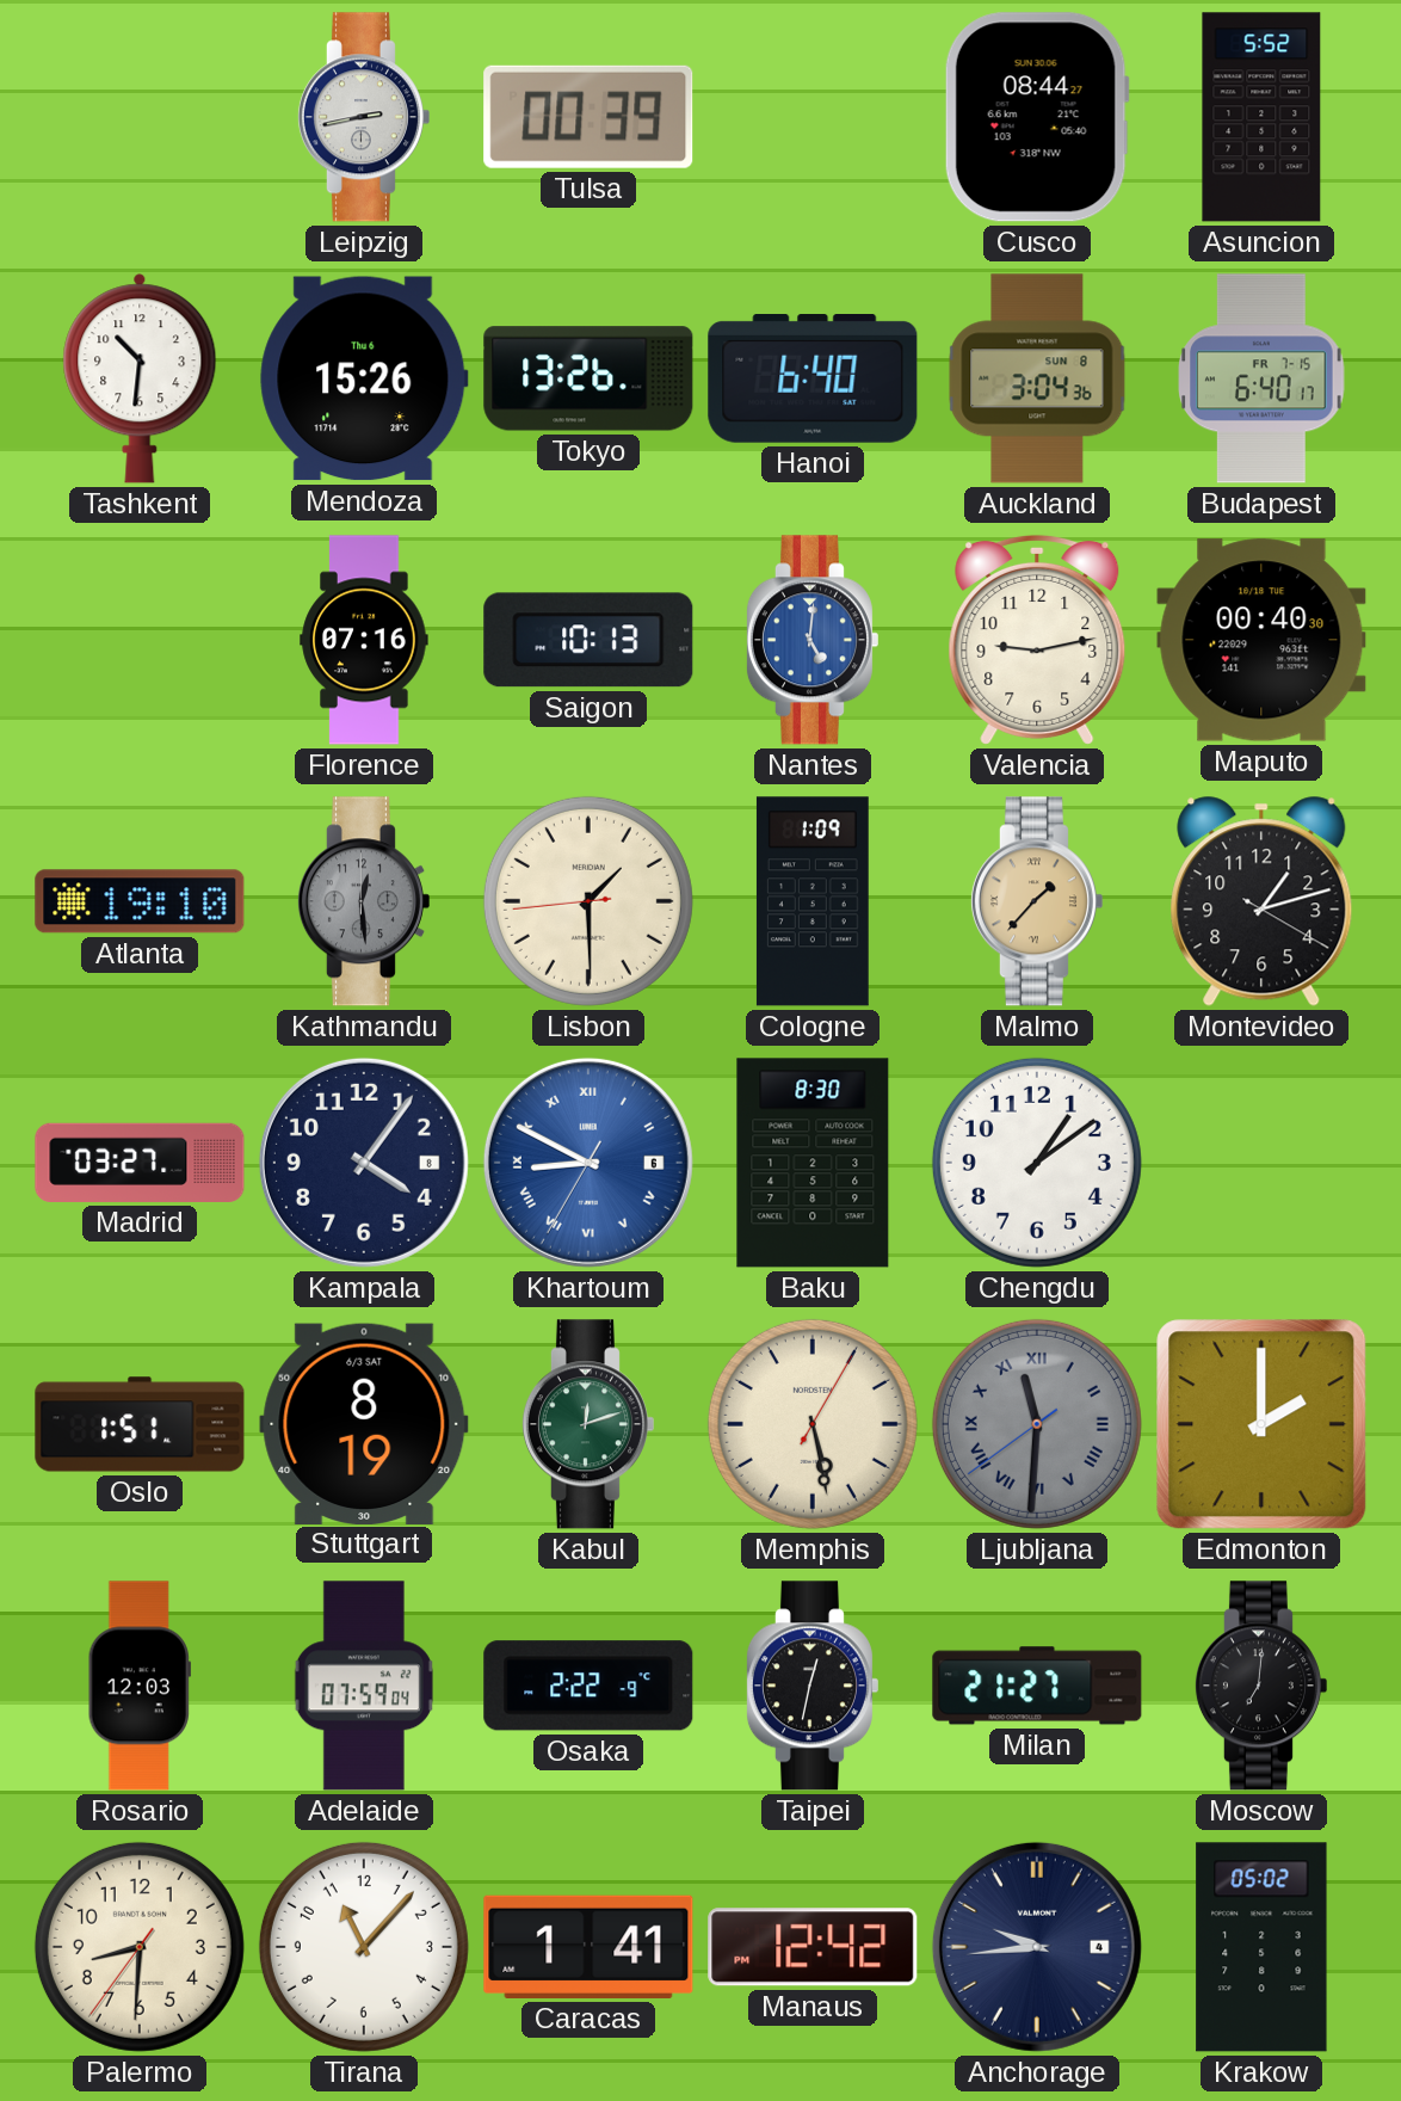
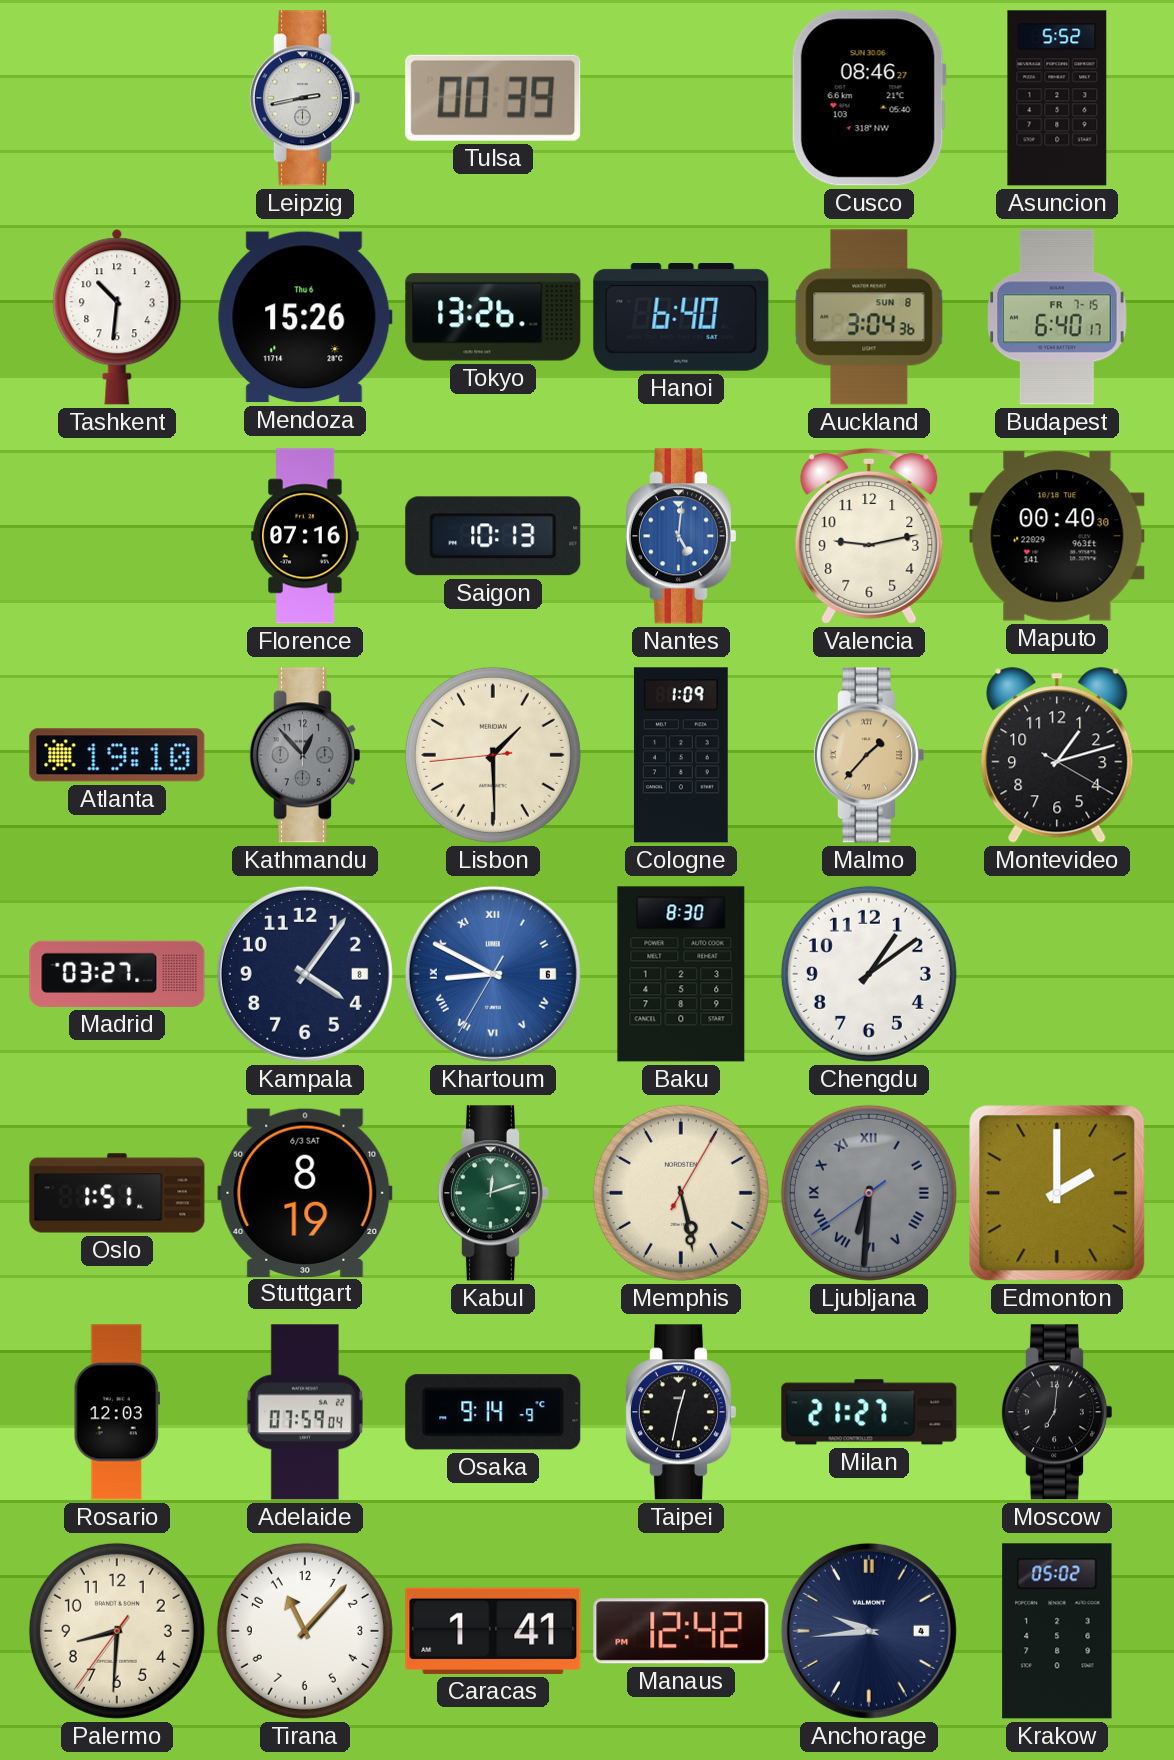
Cusco: 08:44 -> 08:46 (869, 98)
Kathmandu: 12:29 -> 12:53 (304, 755)
Ljubljana: 11:30 -> 6:30 (869, 1193)
Osaka: 2:22 -> 9:14 (493, 1412)
